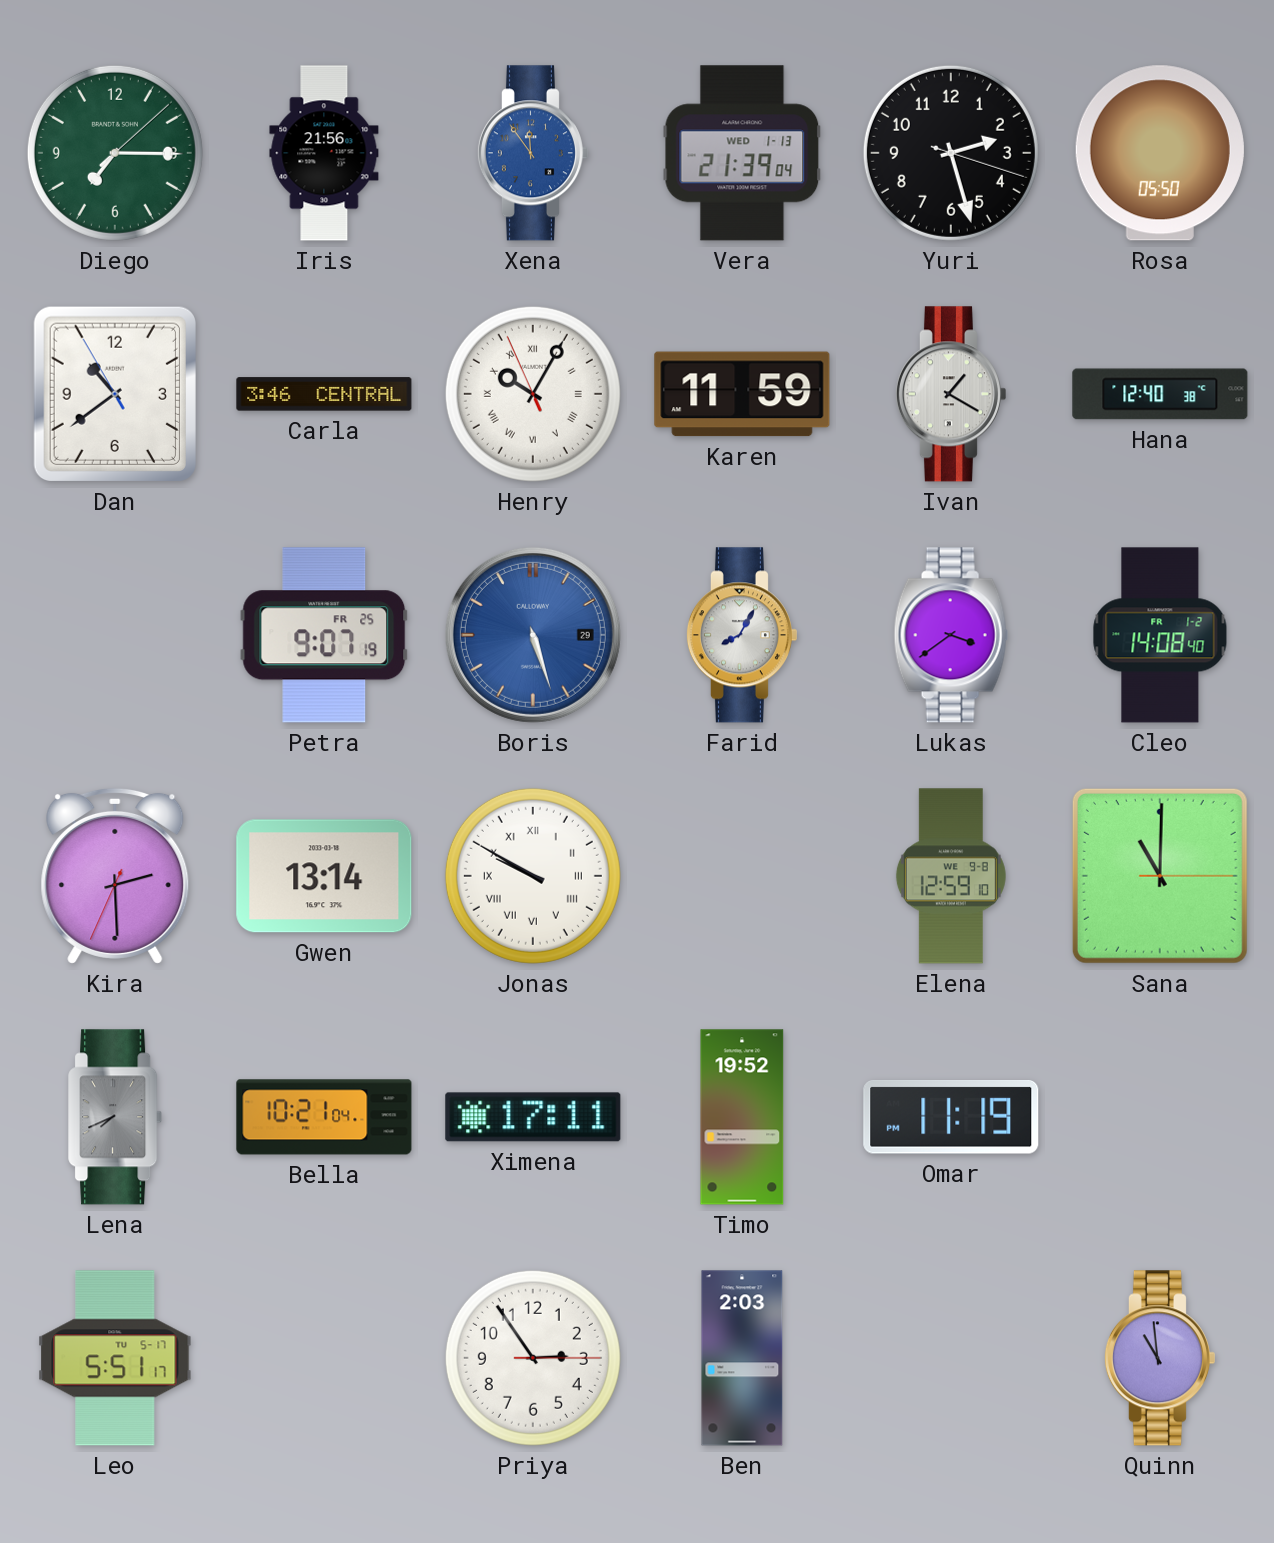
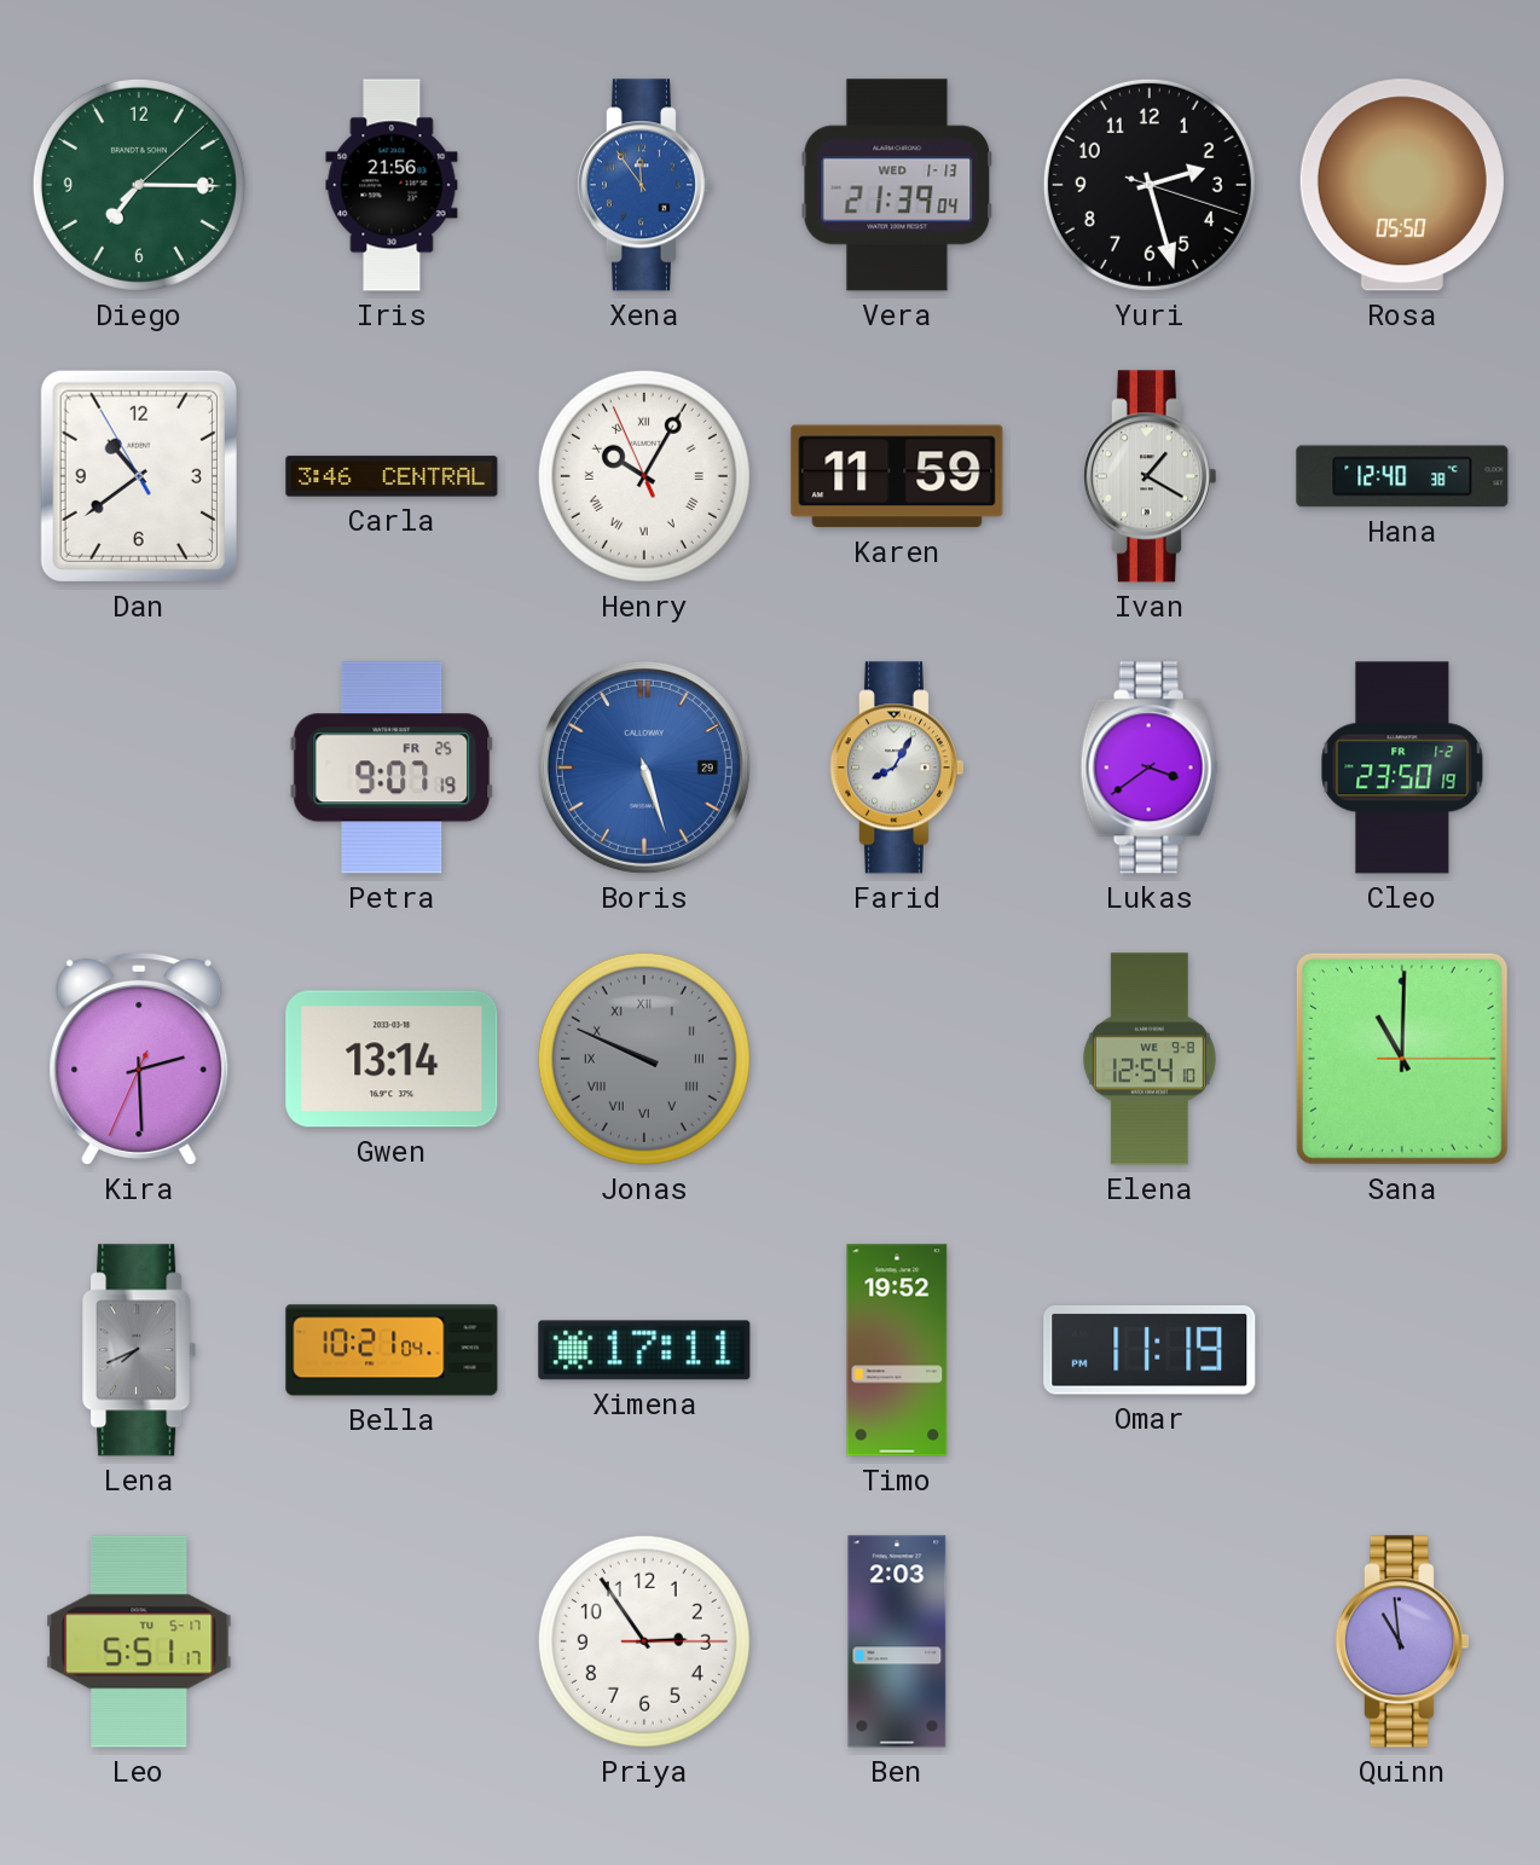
Cleo: 14:08 -> 23:50 (1402, 768)
Jonas: 9:50 -> 9:49 (644, 1059)
Jonas dial: white -> grey (644, 1059)
Elena: 12:59 -> 12:54 (1150, 1059)
